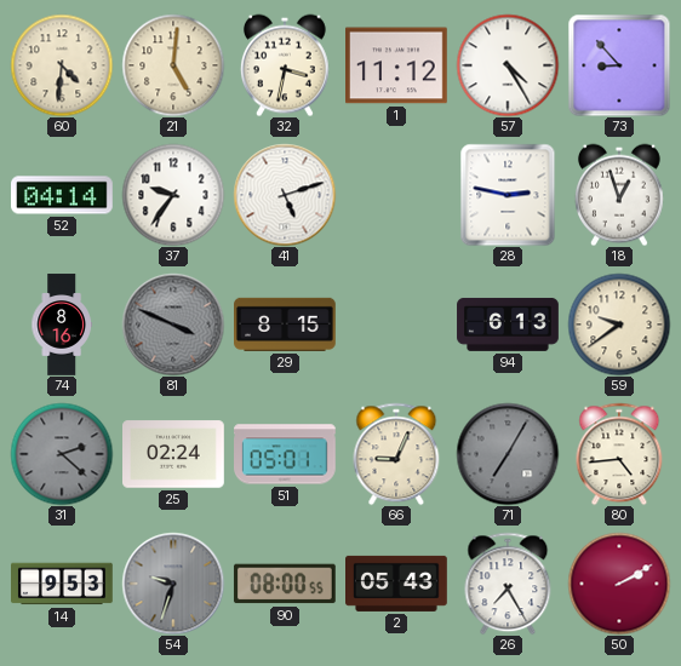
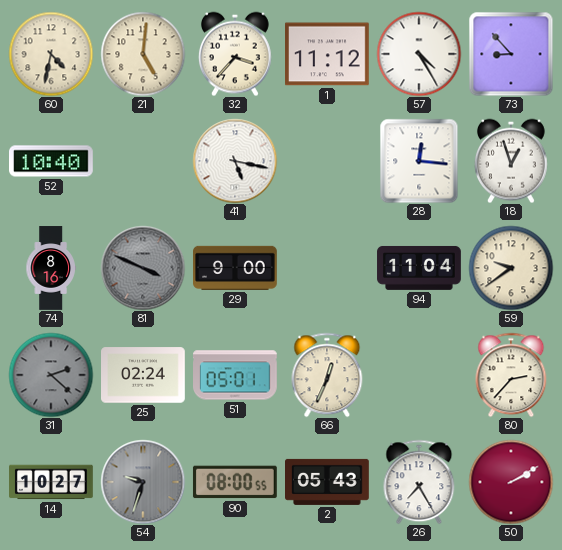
60: 4:31 -> 4:32 (51, 54)
32: 3:32 -> 3:37 (235, 54)
52: 04:14 -> 10:40 (52, 161)
37: 9:36 -> none (173, 195)
41: 5:12 -> 5:17 (235, 161)
28: 2:47 -> 12:16 (419, 161)
29: 8:15 -> 9:00 (236, 268)
94: 6:13 -> 11:04 (419, 268)
66: 9:04 -> 12:34 (327, 375)
71: 7:05 -> none (508, 454)
80: 4:44 -> 2:37 (511, 375)
14: 9:53 -> 10:27 (52, 482)
